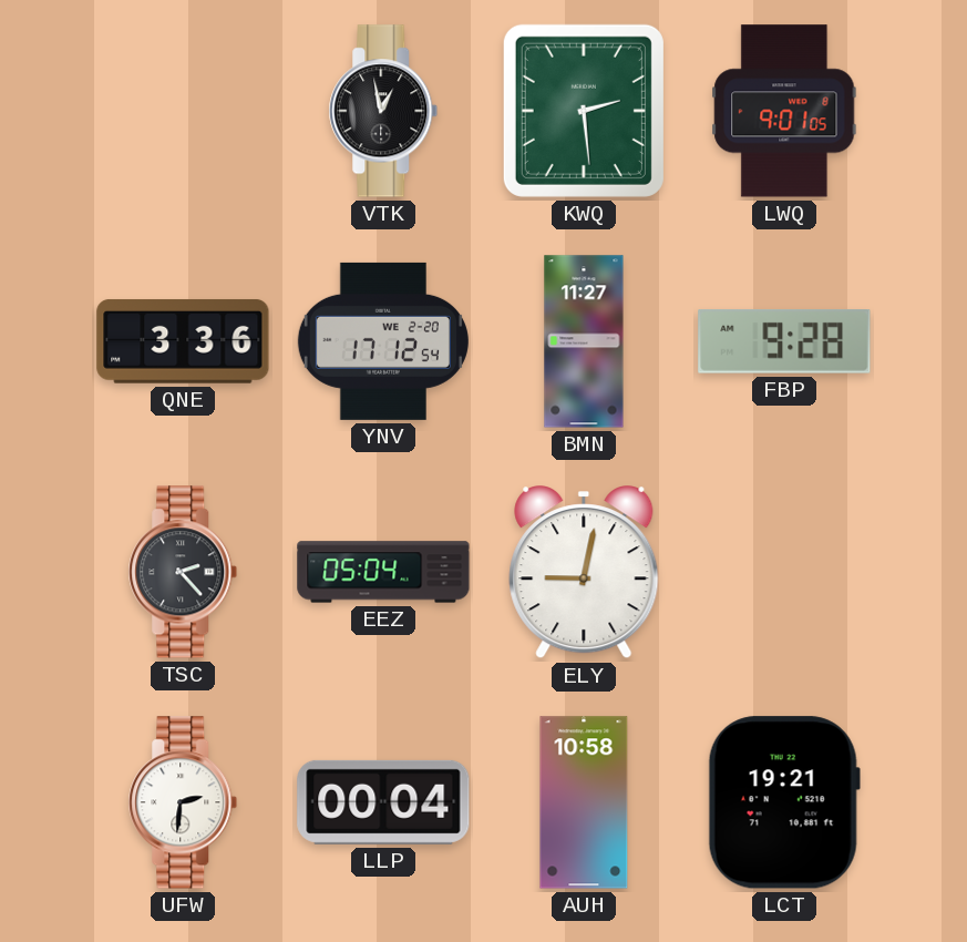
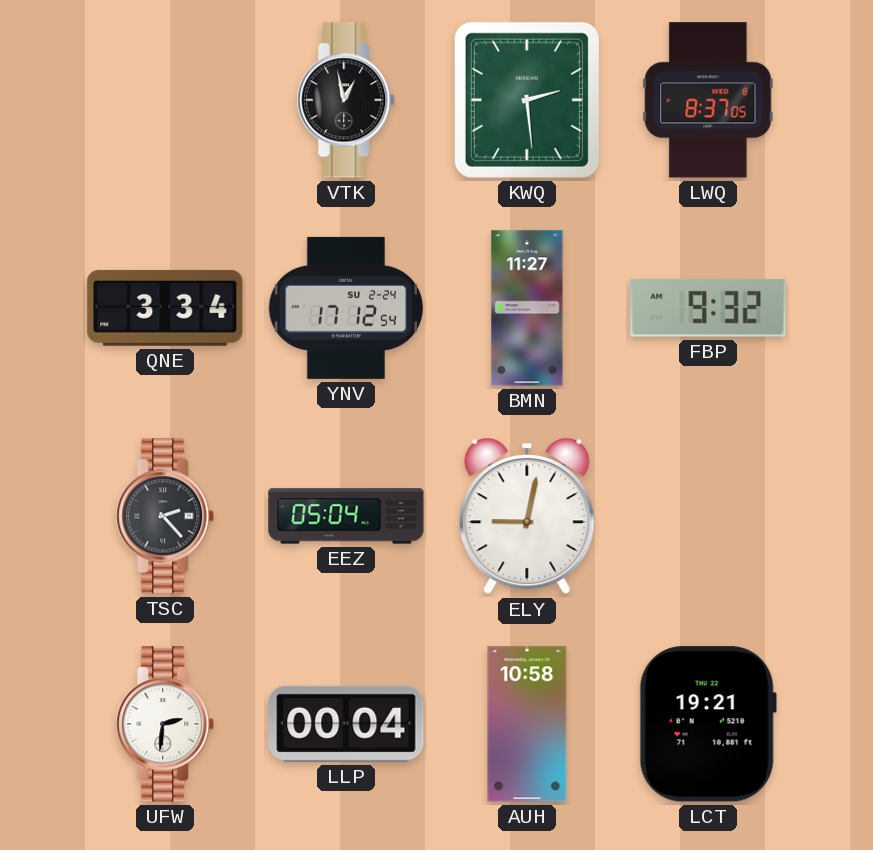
LWQ: 9:01 -> 8:37 (708, 100)
QNE: 3:36 -> 3:34 (165, 308)
YNV date: WE 2-20 -> SU 2-24 (346, 308)
FBP: 9:28 -> 9:32 (708, 309)
